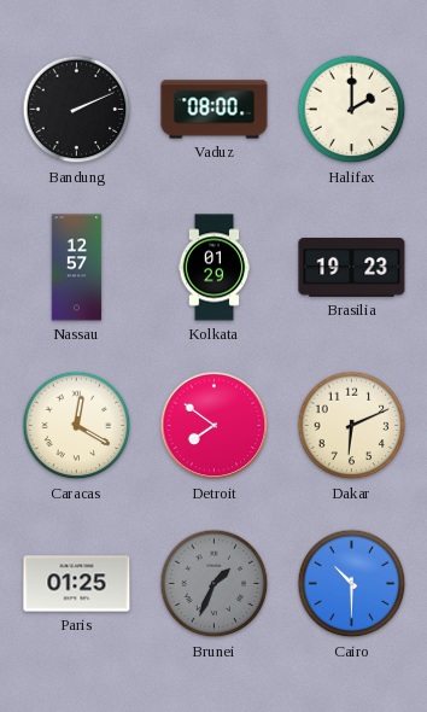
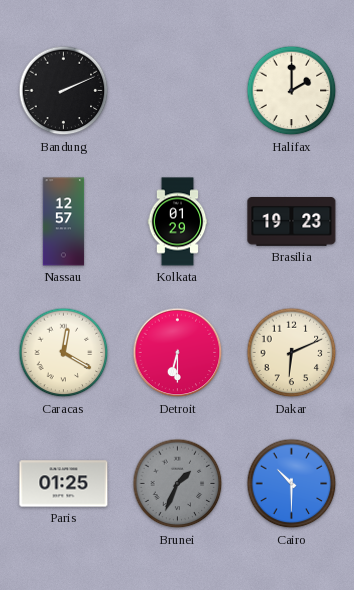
Vaduz: 08:00 -> none (215, 110)
Detroit: 7:51 -> 6:30 (178, 353)
